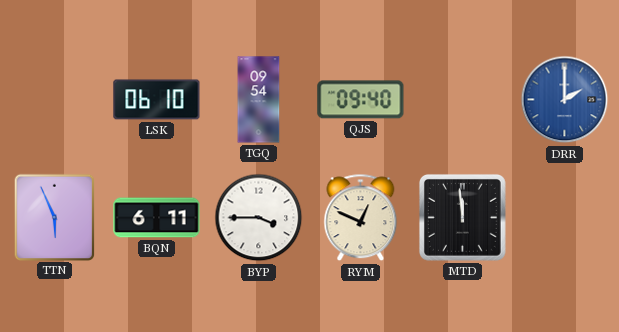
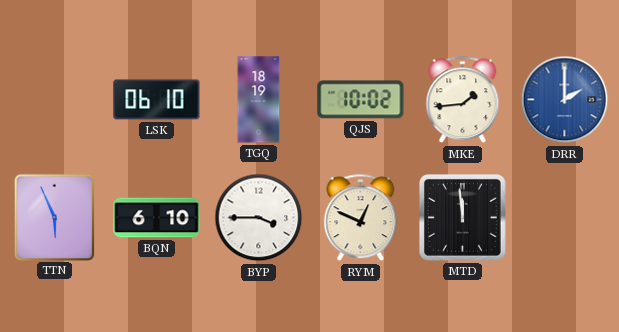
TGQ: 09:54 -> 18:19 (259, 100)
QJS: 09:40 -> 10:02 (361, 100)
MKE: none -> 1:44 (463, 100)
BQN: 6:11 -> 6:10 (157, 218)
